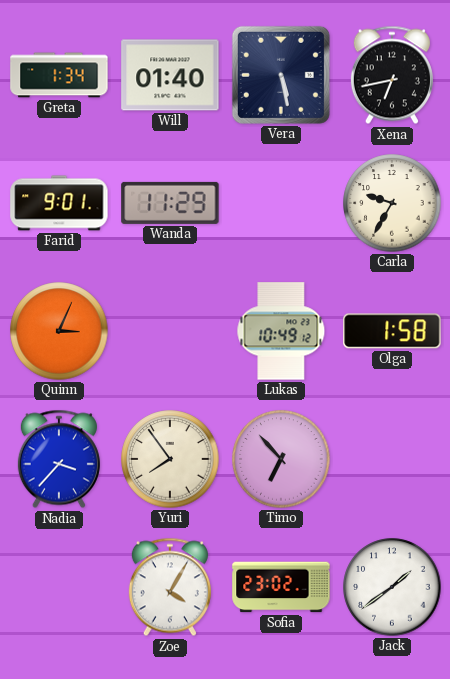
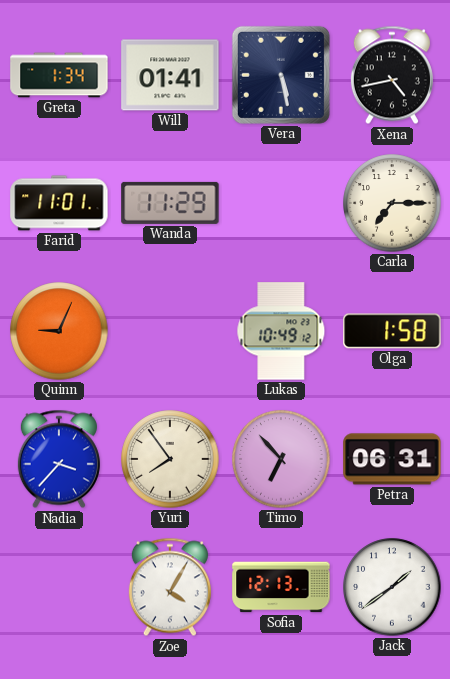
Will: 01:40 -> 01:41 (170, 75)
Xena: 6:43 -> 4:43 (392, 75)
Farid: 9:01 -> 11:01 (59, 203)
Carla: 9:35 -> 7:15 (392, 203)
Quinn: 3:04 -> 9:04 (59, 331)
Petra: none -> 06:31 (392, 459)
Sofia: 23:02 -> 12:13 (281, 587)
